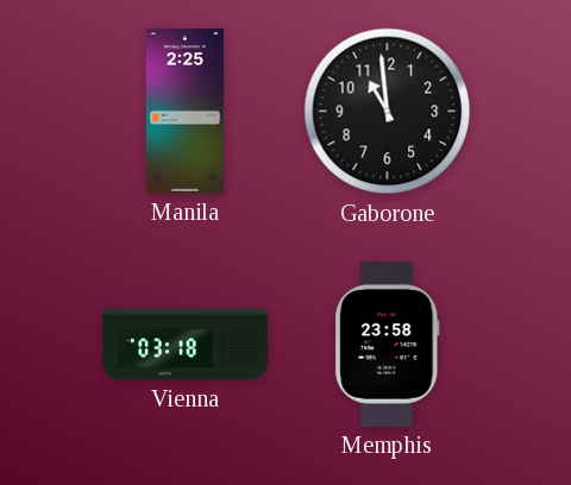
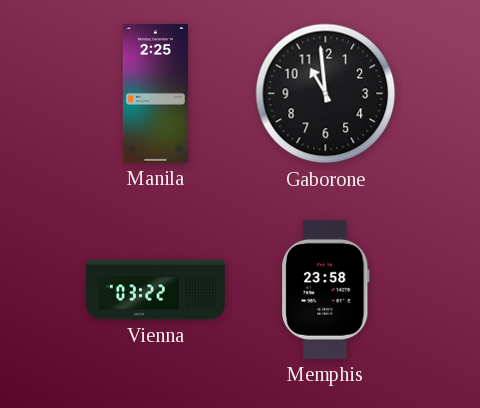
Vienna: 03:18 -> 03:22 (155, 290)
